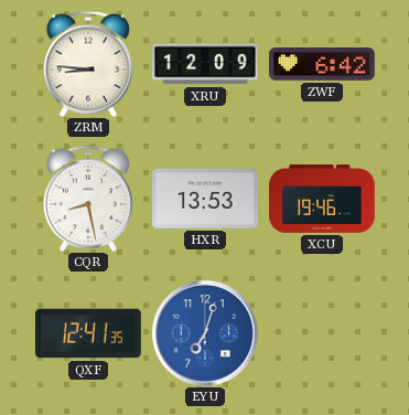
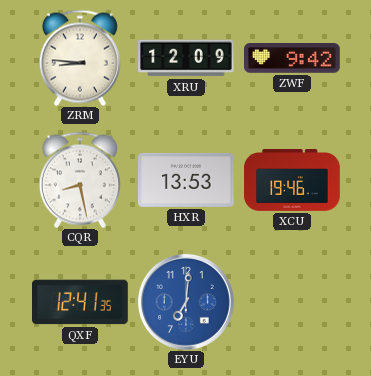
ZWF: 6:42 -> 9:42 (292, 58)
EYU: 7:03 -> 7:01 (186, 302)
